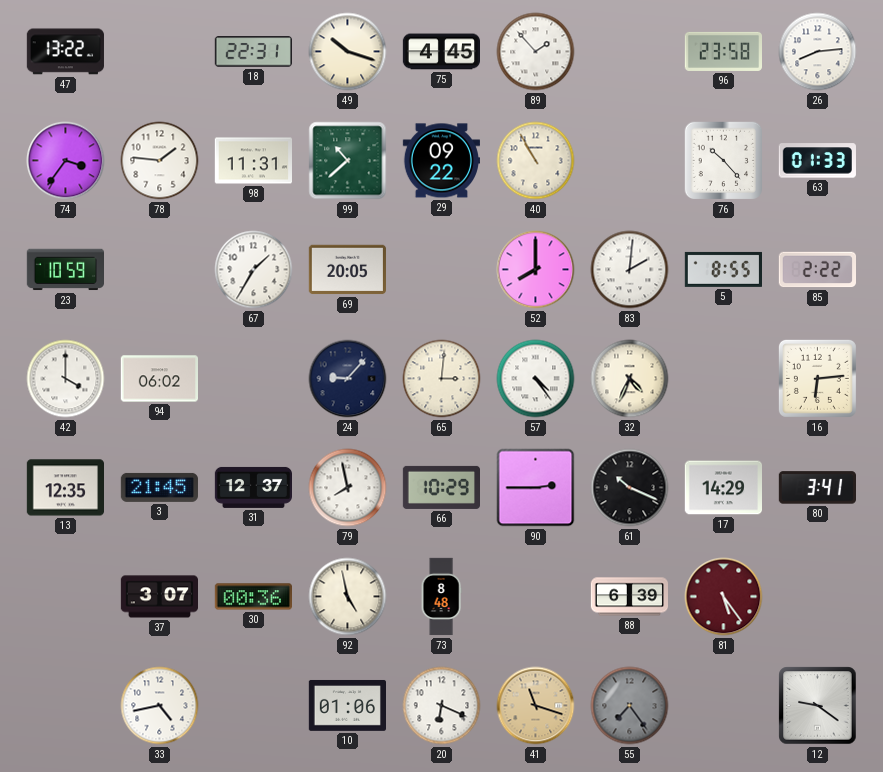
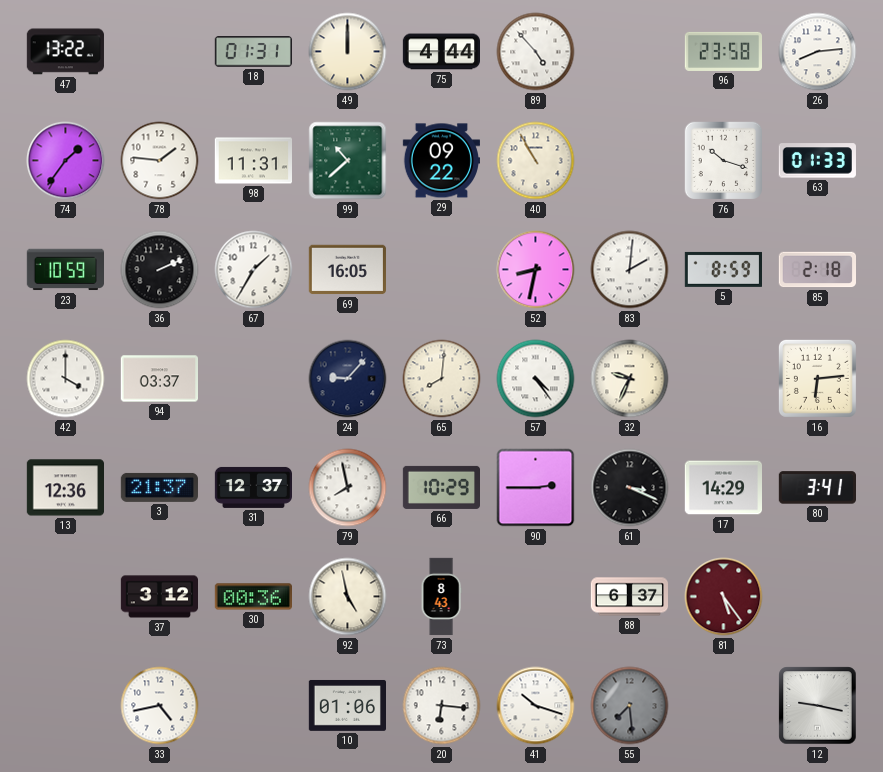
18: 22:31 -> 01:31 (253, 52)
49: 10:18 -> 12:00 (348, 52)
75: 4:45 -> 4:44 (441, 52)
89: 1:53 -> 4:53 (536, 52)
74: 3:36 -> 1:36 (66, 161)
76: 10:23 -> 10:18 (724, 161)
36: none -> 2:11 (160, 270)
69: 20:05 -> 16:05 (347, 270)
52: 8:00 -> 8:32 (536, 270)
5: 8:55 -> 8:59 (723, 269)
85: 2:22 -> 2:18 (817, 270)
94: 06:02 -> 03:37 (159, 379)
65: 3:01 -> 8:01 (442, 379)
32: 4:34 -> 9:34 (630, 379)
13: 12:35 -> 12:36 (65, 488)
3: 21:45 -> 21:37 (159, 487)
61: 10:19 -> 3:19 (630, 488)
37: 3:07 -> 3:12 (160, 597)
73: 8:48 -> 8:43 (441, 597)
88: 6:39 -> 6:37 (629, 597)
20: 6:19 -> 6:16 (442, 706)
41: 11:18 -> 10:18 (536, 706)
41 dial: champagne -> white (536, 706)
55: 7:24 -> 7:29 (630, 706)
12: 9:21 -> 9:17 (818, 706)
